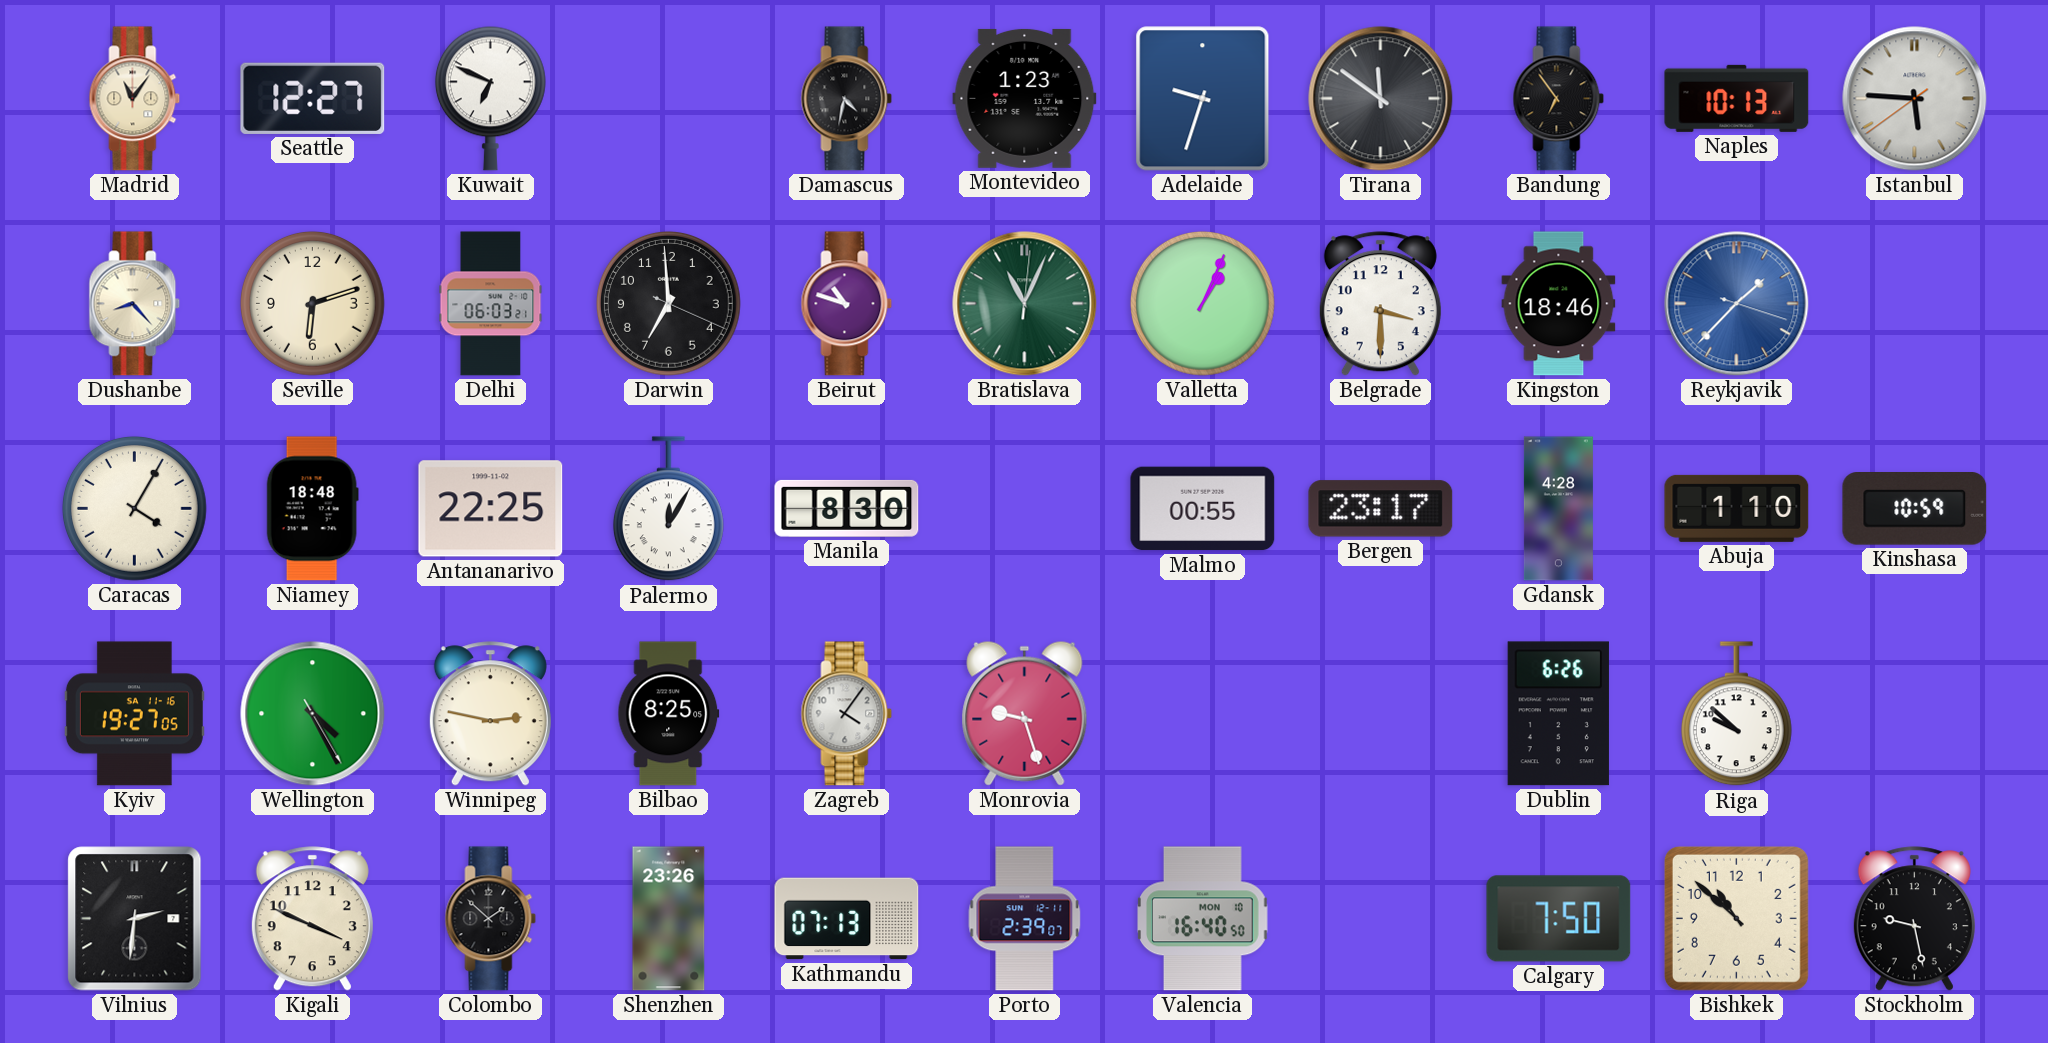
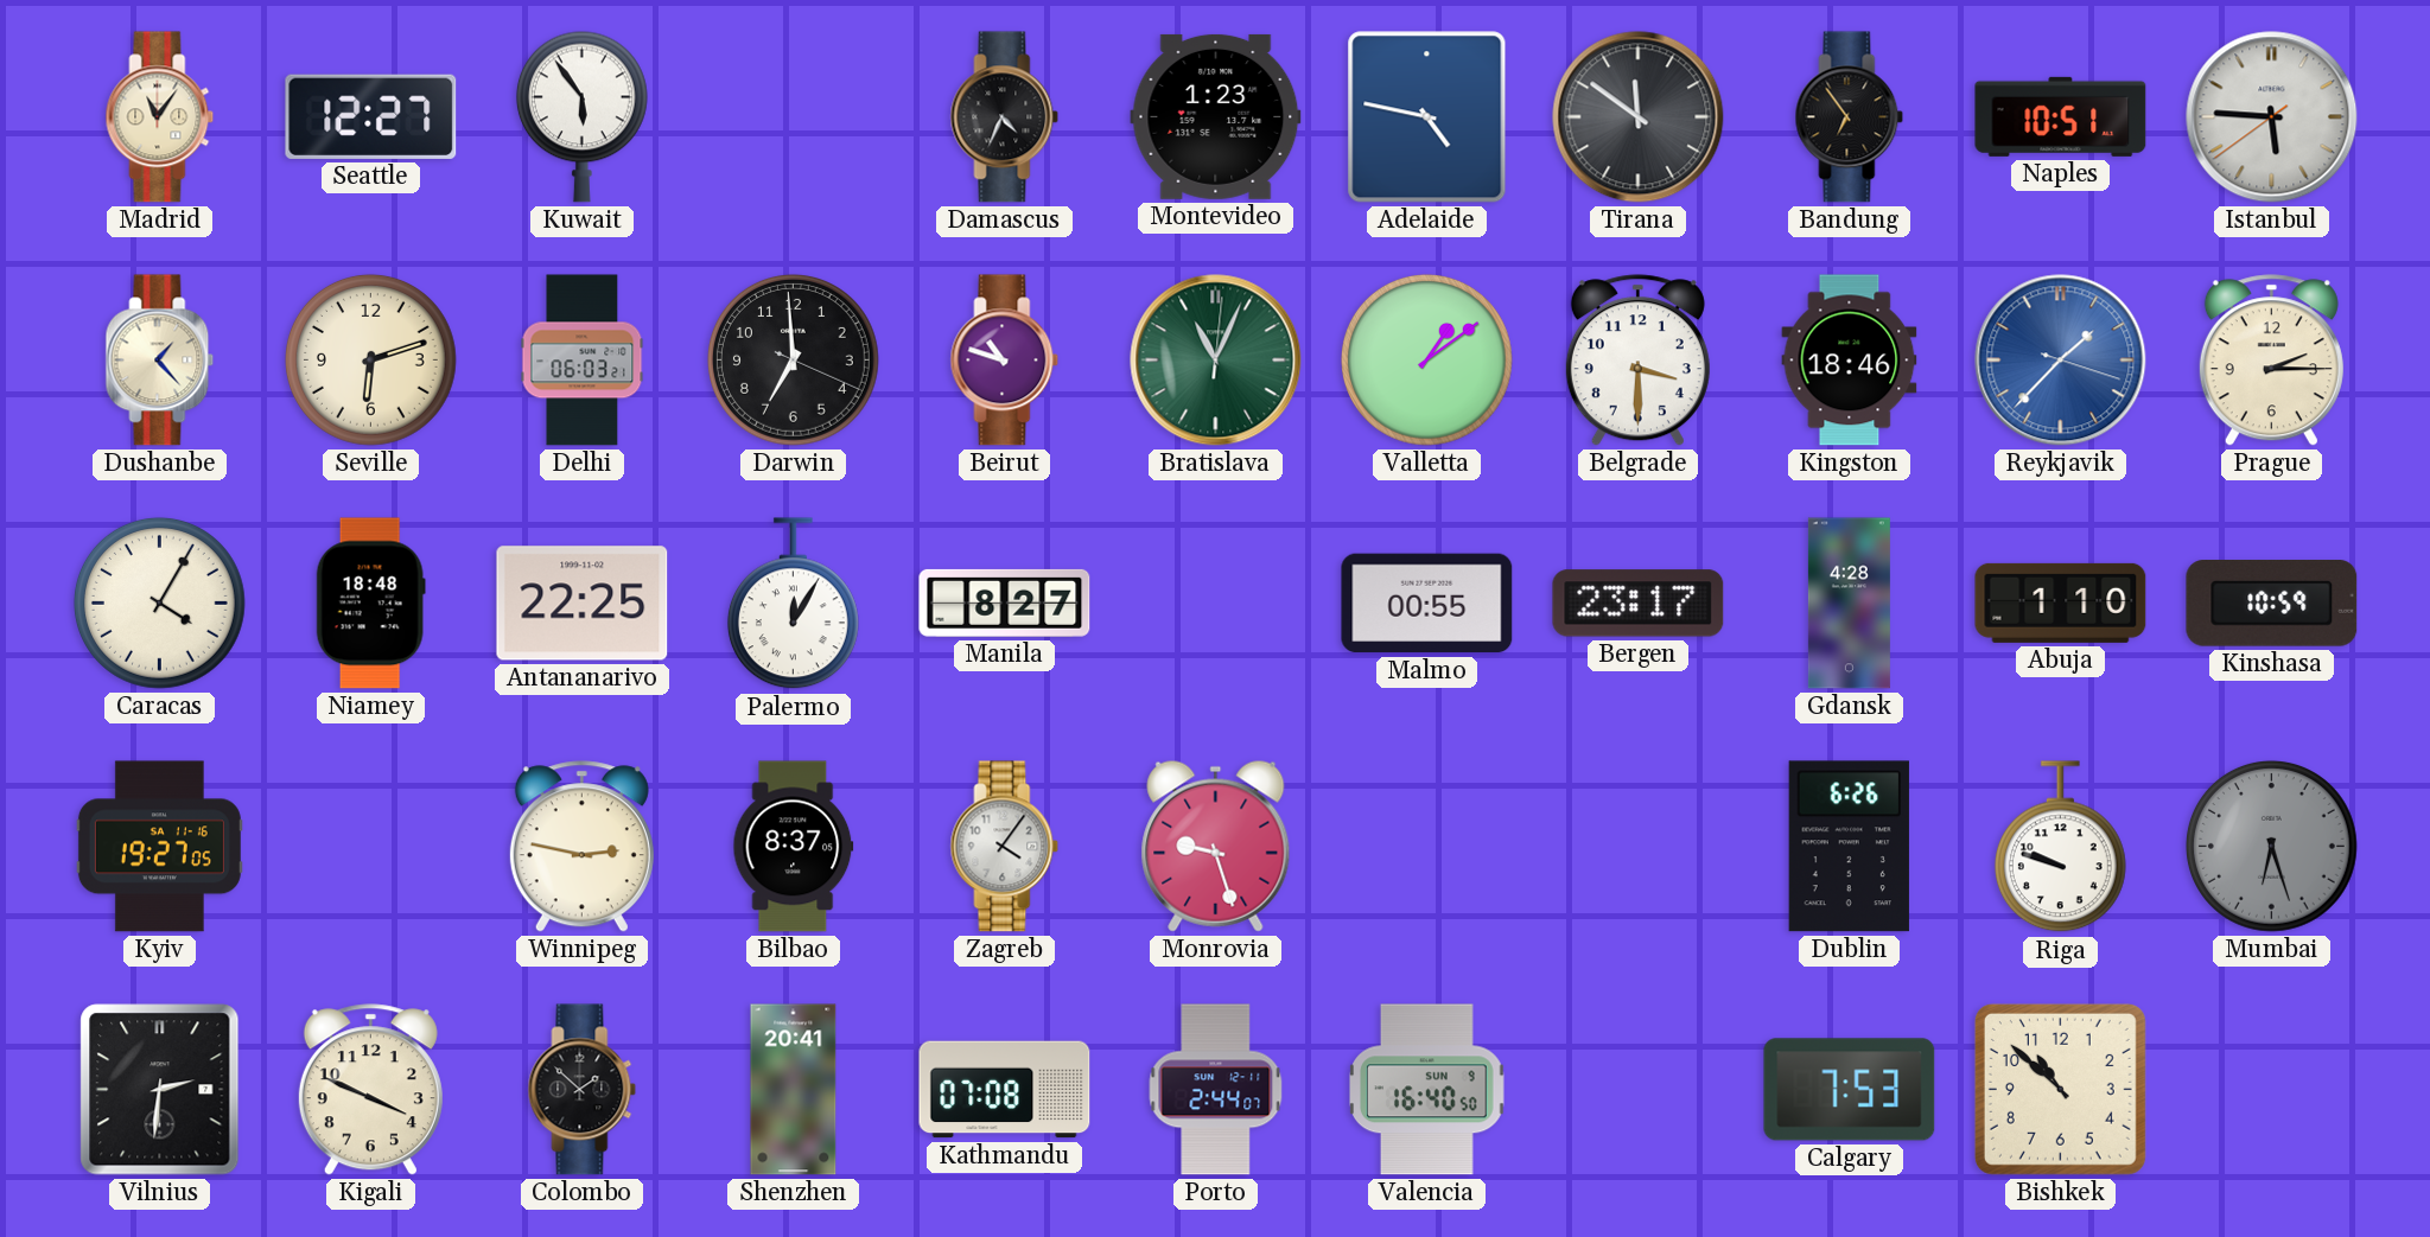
Kuwait: 6:49 -> 5:54 (581, 116)
Damascus: 4:32 -> 4:34 (1005, 117)
Adelaide: 9:33 -> 4:47 (1427, 117)
Naples: 10:13 -> 10:51 (2061, 116)
Dushanbe: 8:23 -> 1:23 (160, 361)
Valletta: 1:04 -> 1:09 (1427, 361)
Prague: none -> 2:15 (2271, 361)
Manila: 8:30 -> 8:27 (1005, 602)
Wellington: 4:25 -> none (313, 714)
Bilbao: 8:25 -> 8:37 (794, 847)
Riga: 9:52 -> 9:48 (2060, 847)
Mumbai: none -> 6:27 (2272, 847)
Shenzhen: 23:26 -> 20:41 (794, 1090)
Kathmandu: 07:13 -> 07:08 (1005, 1090)
Porto: 2:39 -> 2:44 (1216, 1090)
Valencia date: MON 10 -> SUN 9 (1427, 1090)
Calgary: 7:50 -> 7:53 (1850, 1090)
Stockholm: 9:28 -> none (1914, 919)
